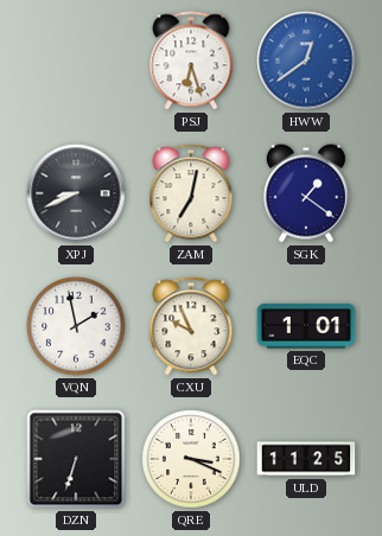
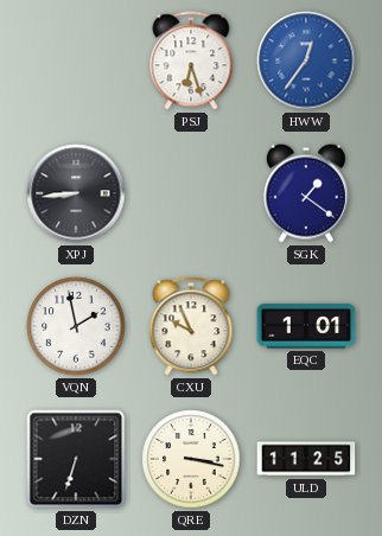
HWW: 12:39 -> 12:36 (306, 60)
XPJ: 8:41 -> 8:44 (76, 193)
ZAM: 7:02 -> none (191, 193)
QRE: 3:19 -> 3:17 (191, 459)
